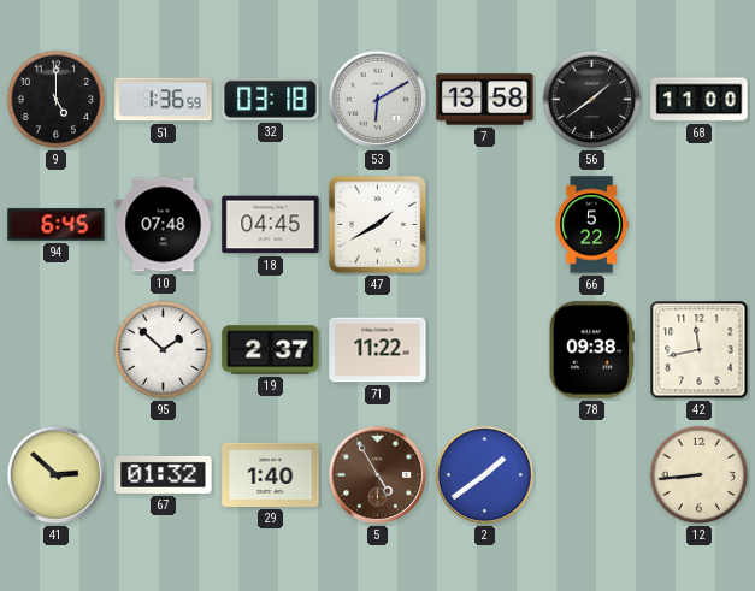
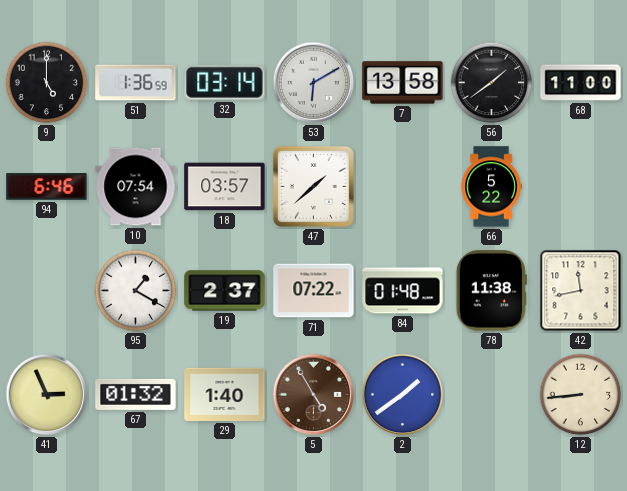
32: 03:18 -> 03:14 (225, 82)
94: 6:45 -> 6:46 (47, 187)
10: 07:48 -> 07:54 (136, 187)
18: 04:45 -> 03:57 (225, 187)
47: 1:40 -> 1:38 (313, 186)
95: 1:52 -> 1:20 (136, 291)
71: 11:22 -> 07:22 (314, 291)
84: none -> 01:48 (403, 291)
78: 09:38 -> 11:38 (491, 291)
41: 2:52 -> 2:56 (47, 395)
